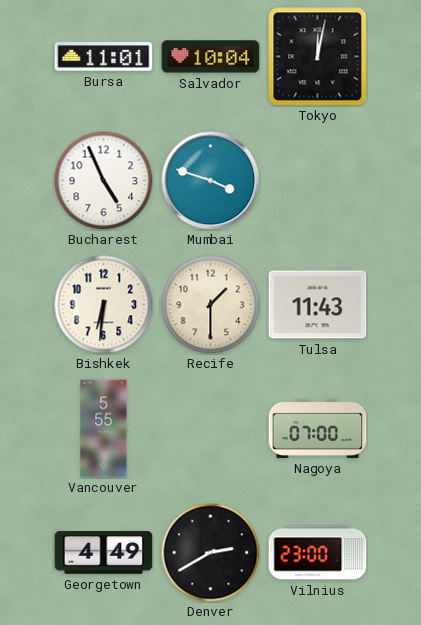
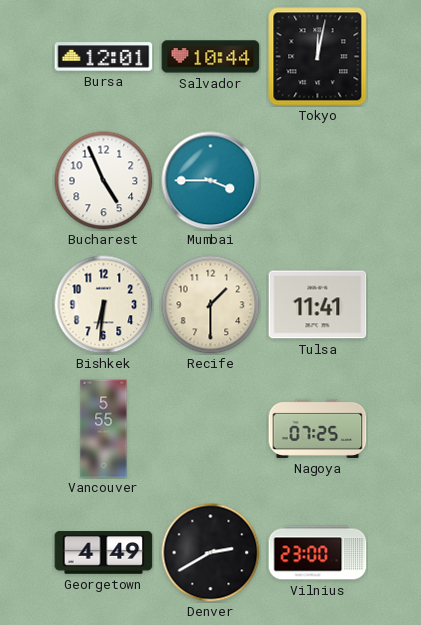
Bursa: 11:01 -> 12:01 (104, 57)
Salvador: 10:04 -> 10:44 (211, 57)
Mumbai: 3:48 -> 3:45 (211, 181)
Tulsa: 11:43 -> 11:41 (318, 305)
Nagoya: 07:00 -> 07:25 (318, 428)
